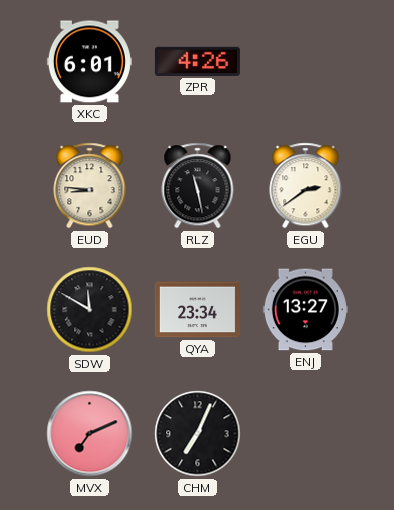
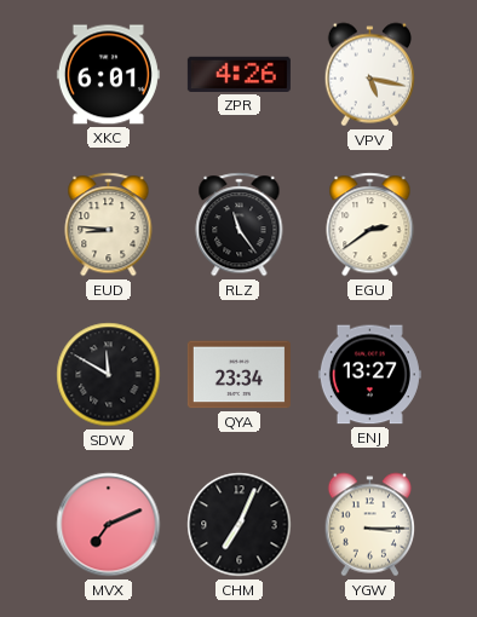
VPV: none -> 5:17 (369, 75)
RLZ: 11:28 -> 11:24 (240, 225)
YGW: none -> 3:15 (369, 525)
